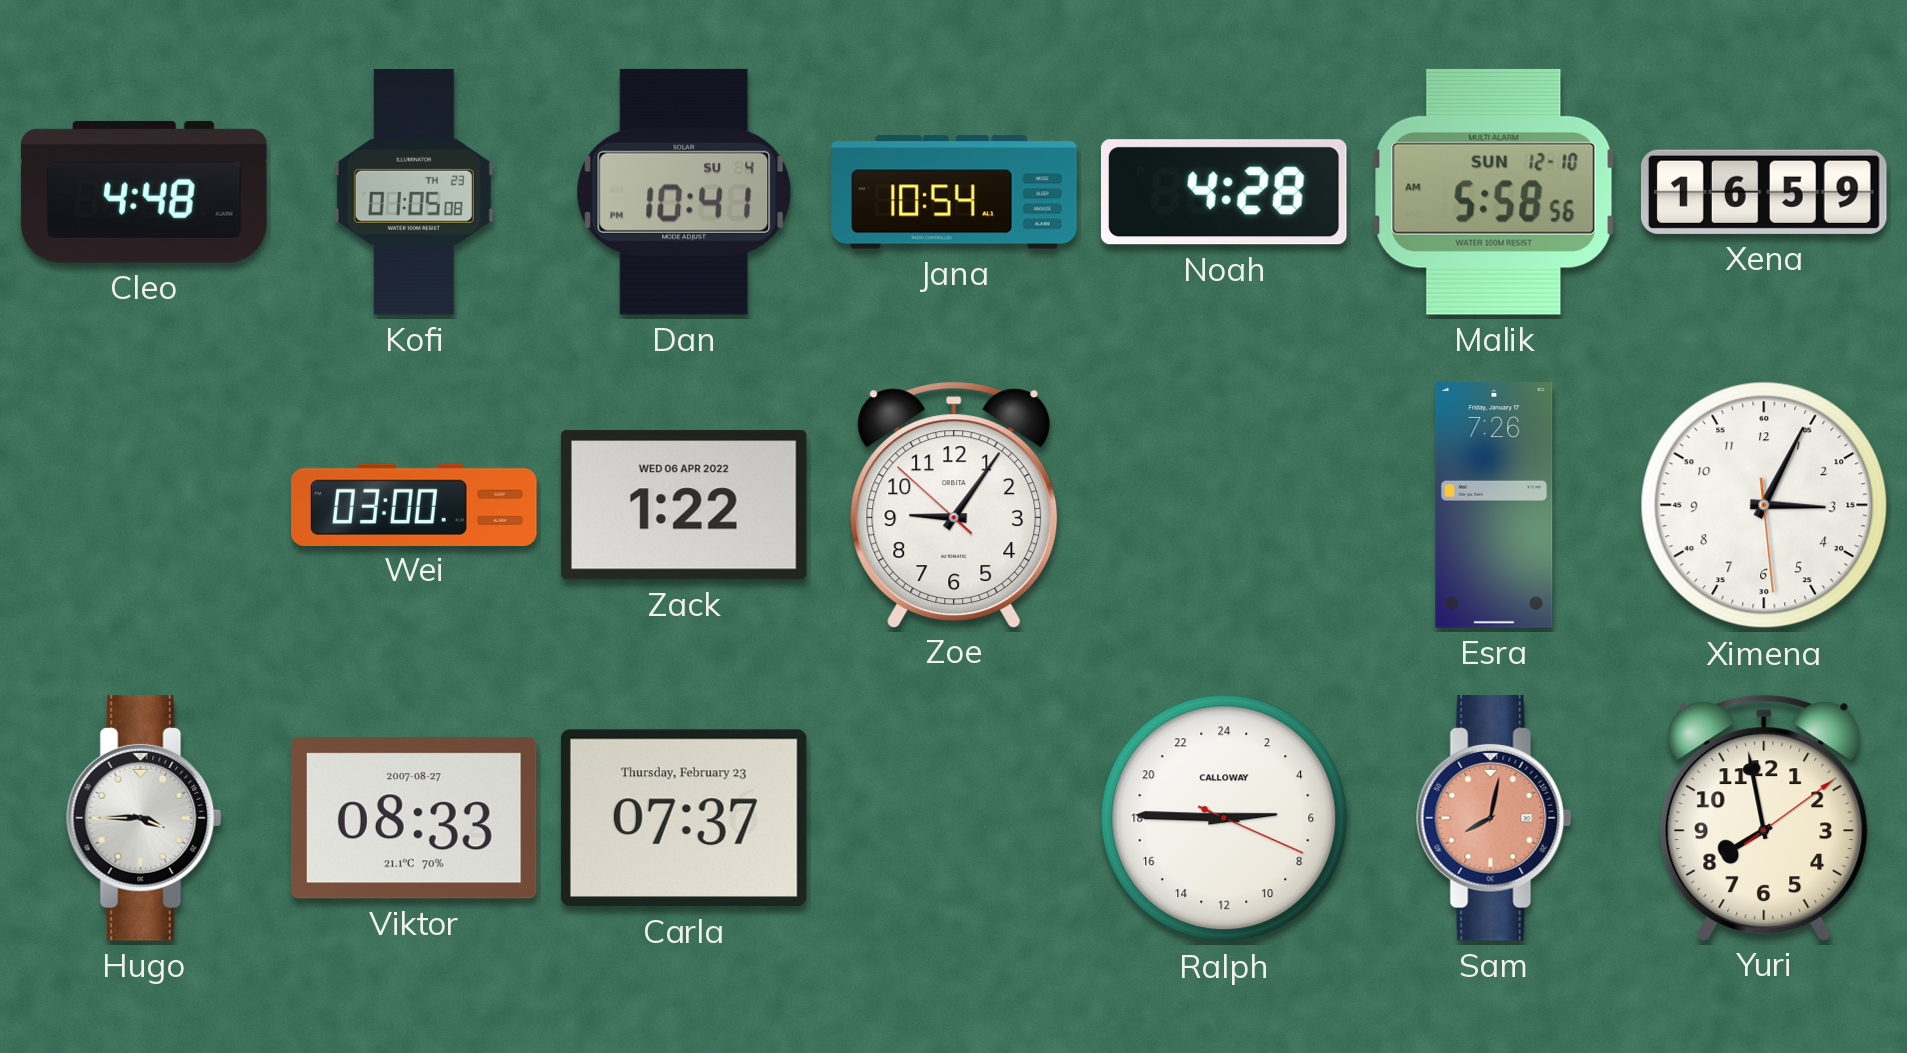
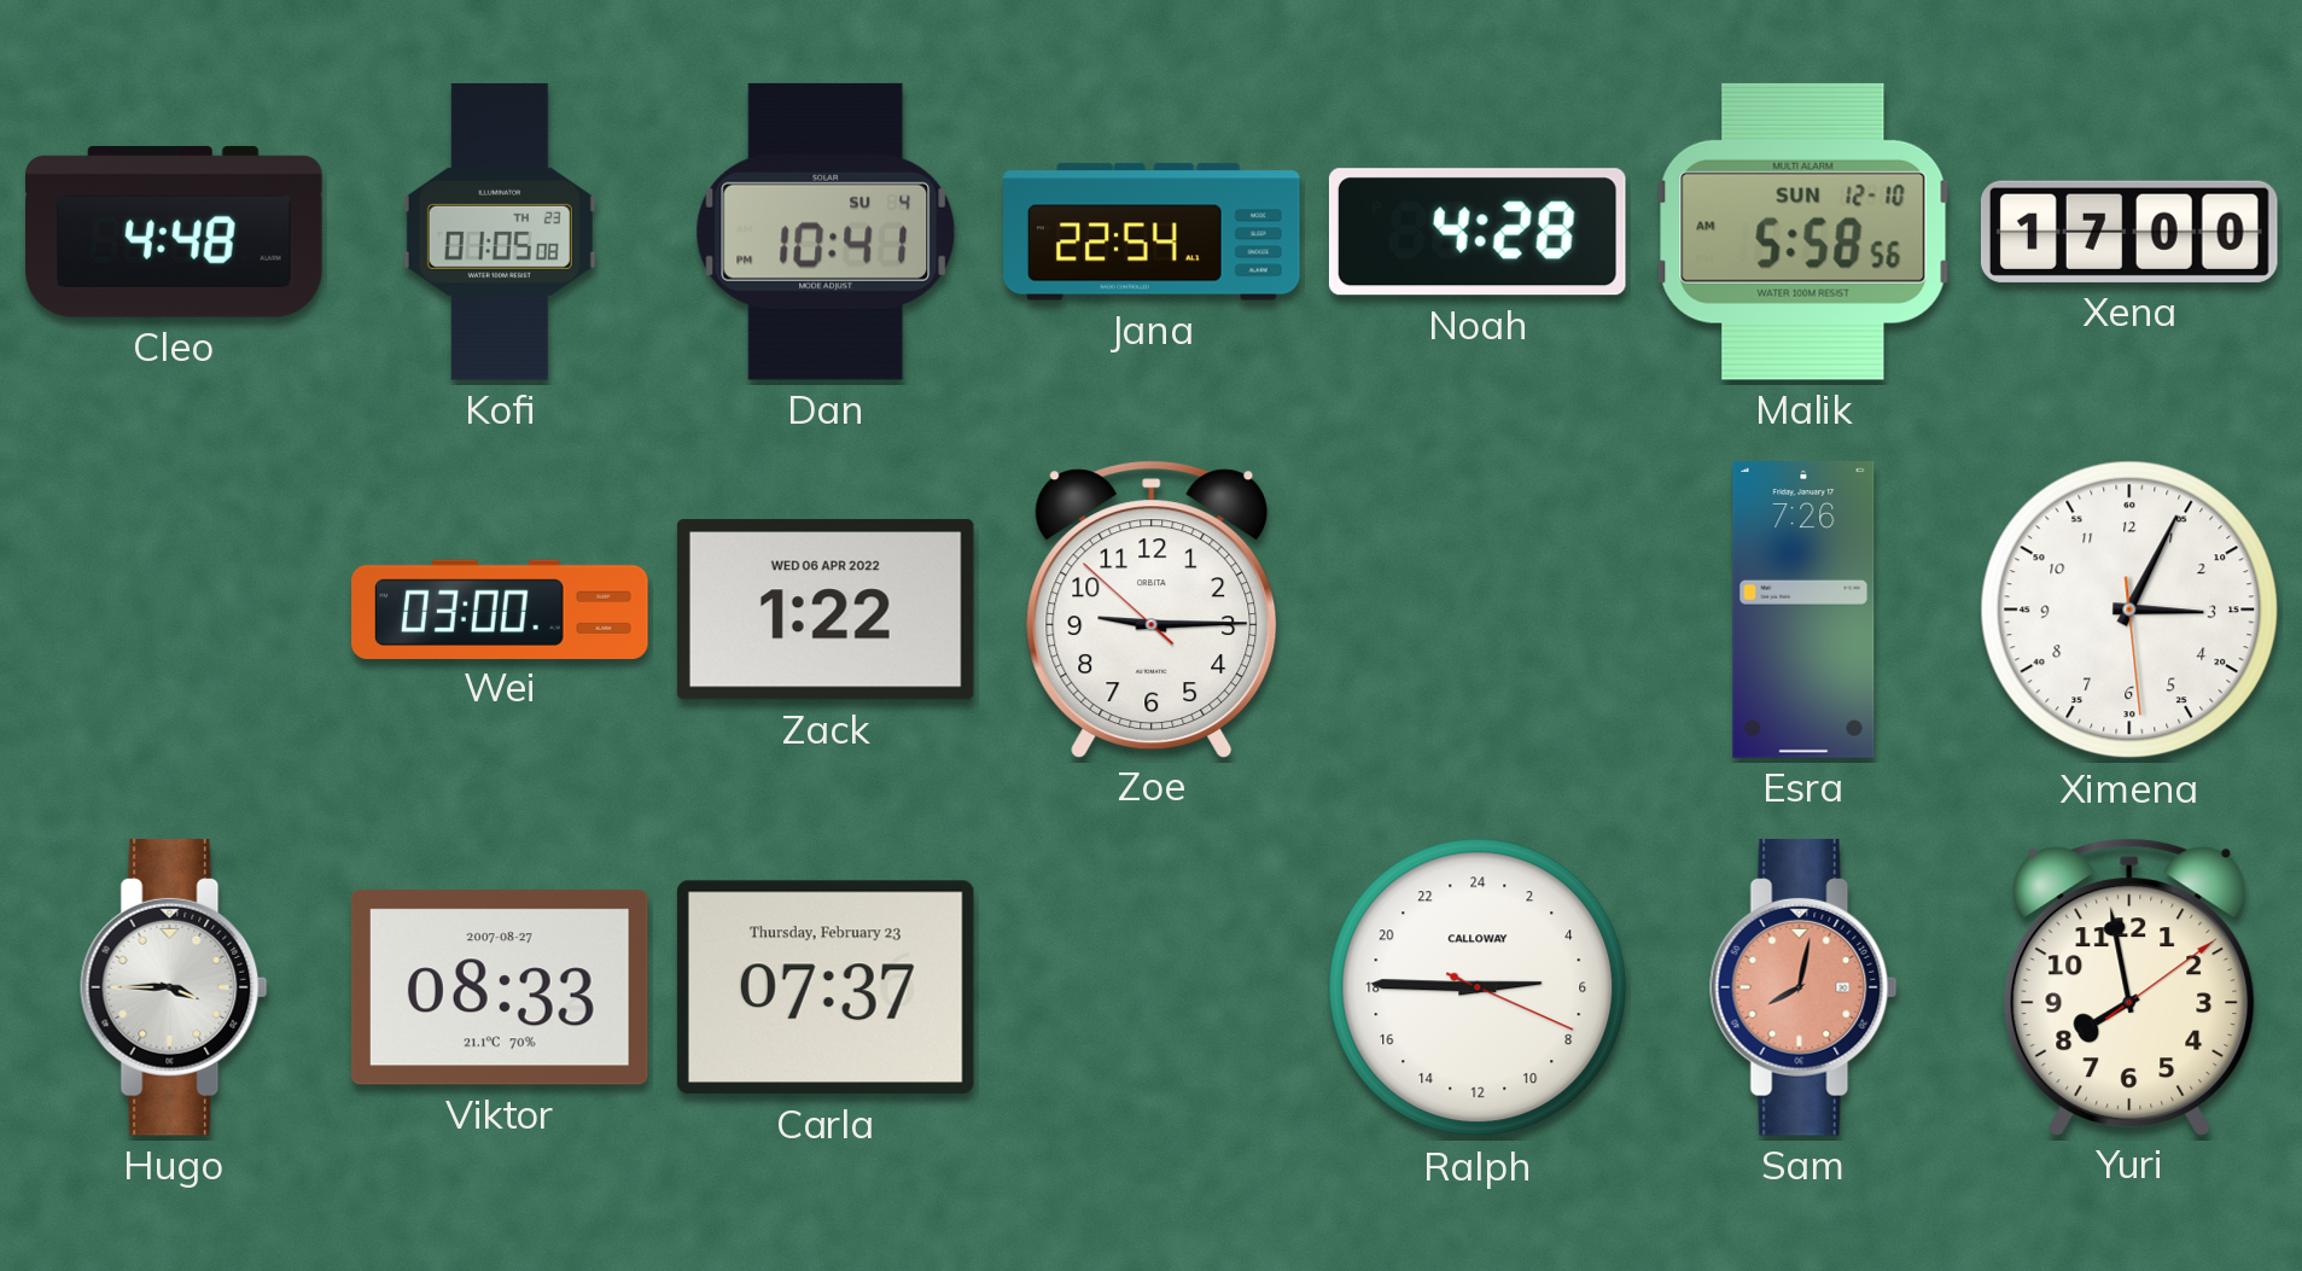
Jana: 10:54 -> 22:54 (1152, 232)
Xena: 16:59 -> 17:00 (2129, 232)
Zoe: 9:05 -> 9:14 (1152, 608)
